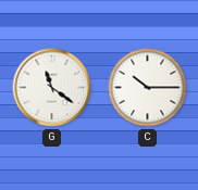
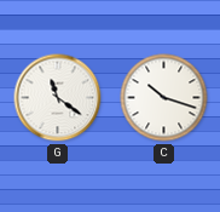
C: 10:15 -> 10:18 (164, 98)
